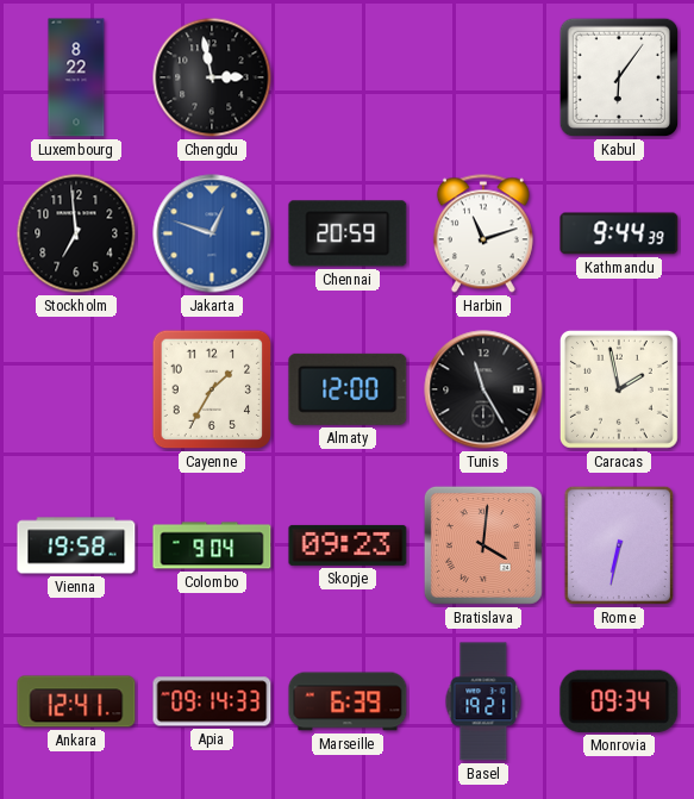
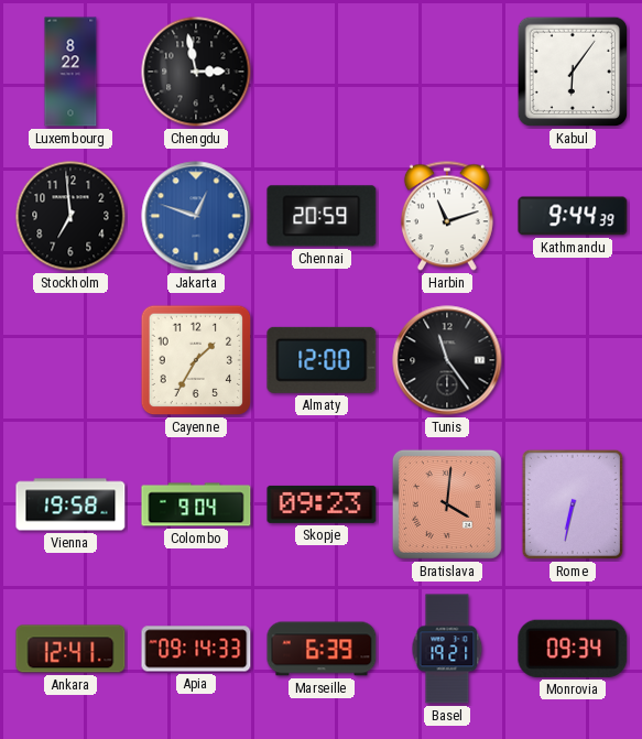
Tunis: 11:25 -> 11:24 (447, 360)
Caracas: 1:58 -> none (619, 389)
